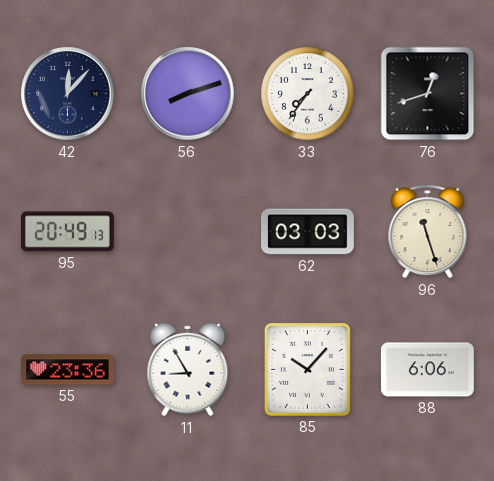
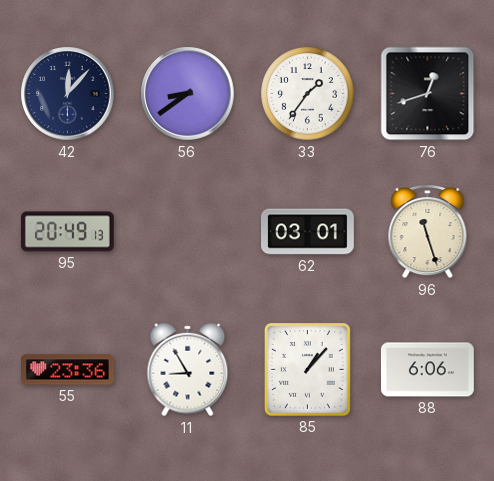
56: 8:12 -> 8:39 (188, 94)
33: 7:36 -> 1:36 (308, 94)
62: 03:03 -> 03:01 (308, 232)
85: 10:07 -> 1:07 (307, 369)
